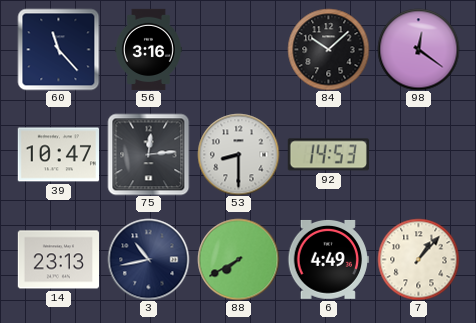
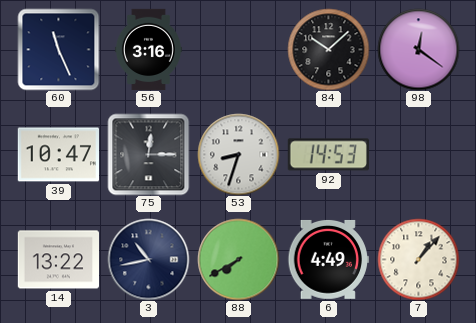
60: 11:23 -> 11:26 (58, 49)
75: 12:14 -> 12:15 (148, 154)
53: 8:30 -> 8:33 (238, 154)
14: 23:13 -> 13:22 (58, 260)
